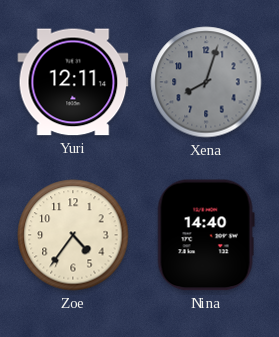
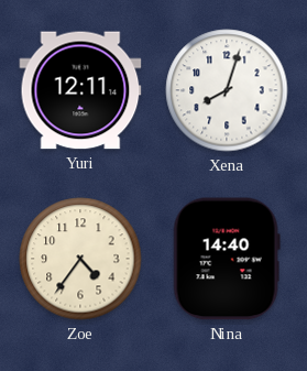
Xena dial: grey -> white (227, 90)
